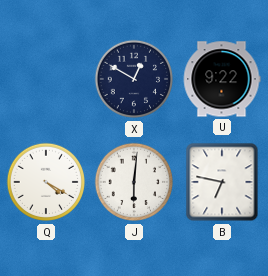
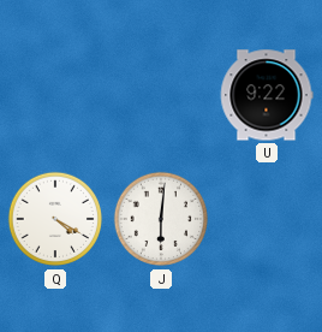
X: 12:50 -> none (133, 79)
B: 6:47 -> none (222, 182)
